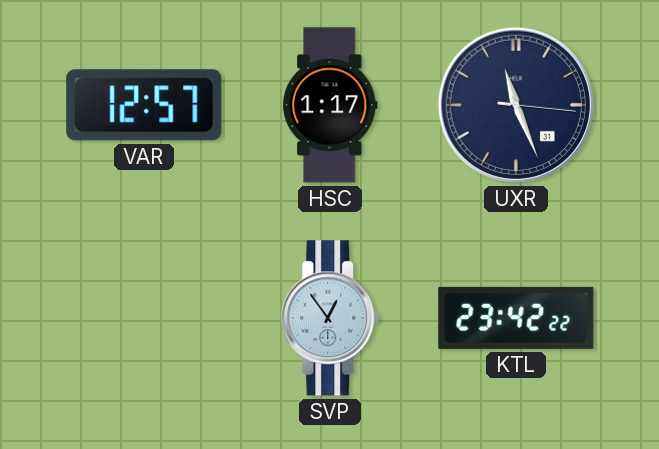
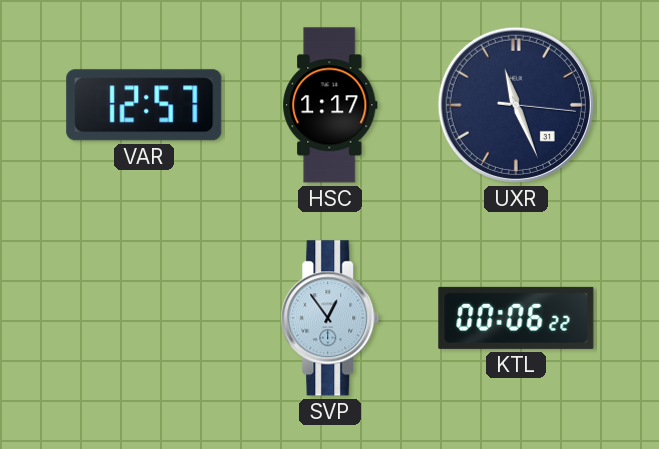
KTL: 23:42 -> 00:06 (516, 318)
